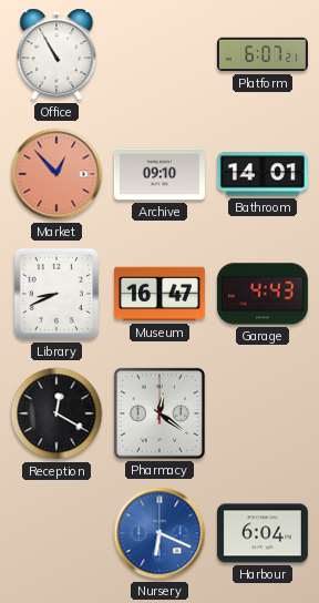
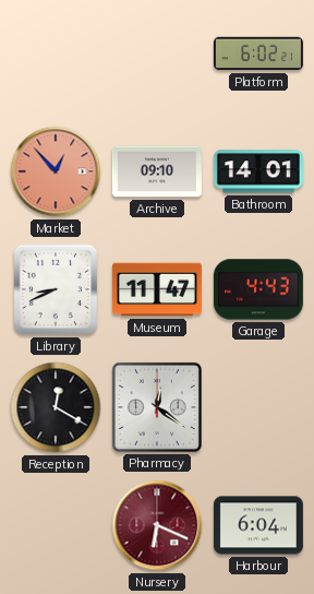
Office: 10:55 -> none (56, 54)
Platform: 6:07 -> 6:02 (258, 54)
Museum: 16:47 -> 11:47 (157, 289)
Nursery dial: blue -> burgundy (157, 525)
